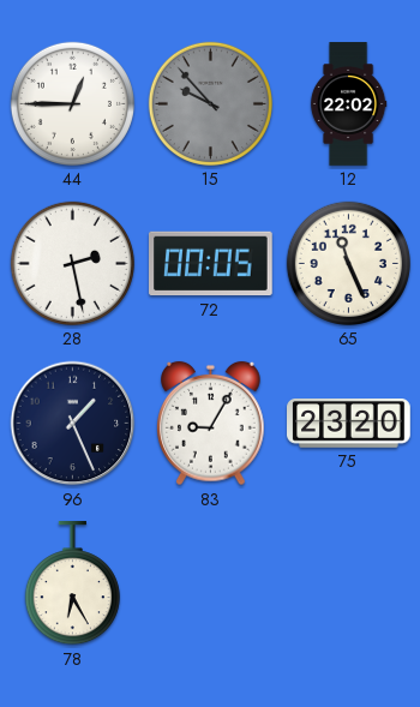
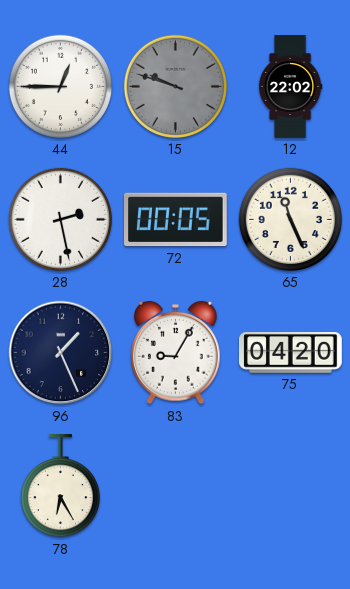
15: 9:53 -> 9:48 (175, 86)
75: 23:20 -> 04:20 (291, 353)
